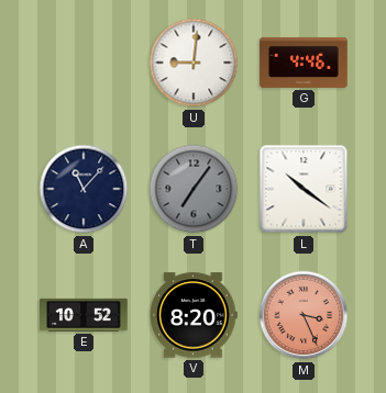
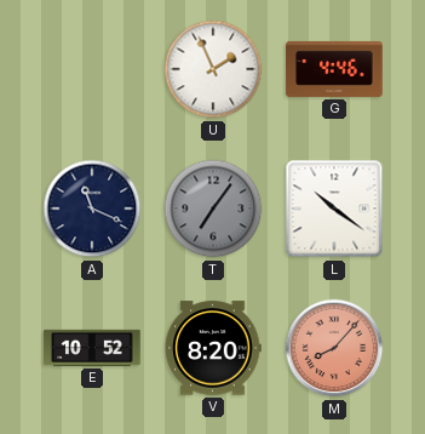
U: 9:01 -> 1:56 (213, 69)
A: 11:07 -> 11:19 (92, 209)
M: 3:26 -> 8:07 (334, 348)
